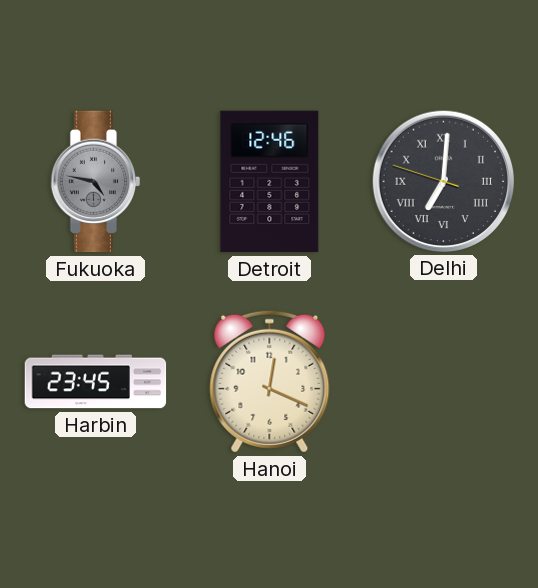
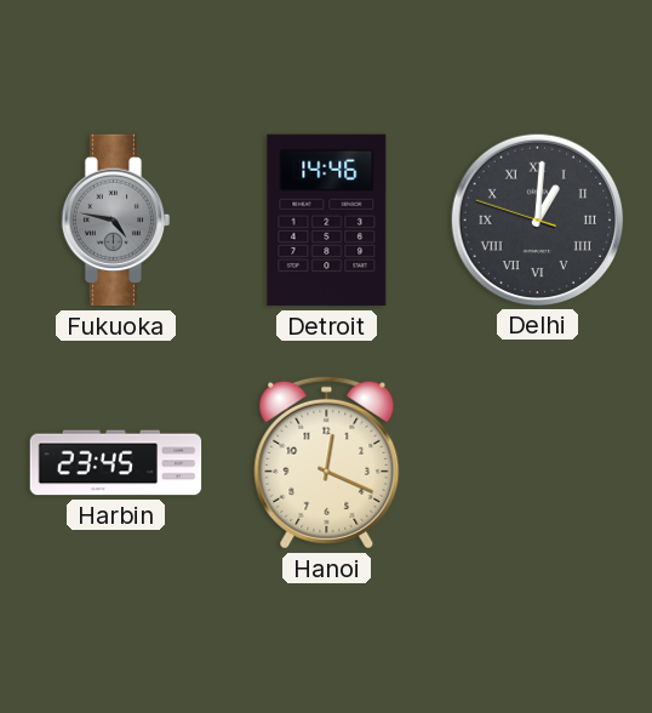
Detroit: 12:46 -> 14:46 (327, 221)
Delhi: 7:00 -> 1:00 (537, 219)
